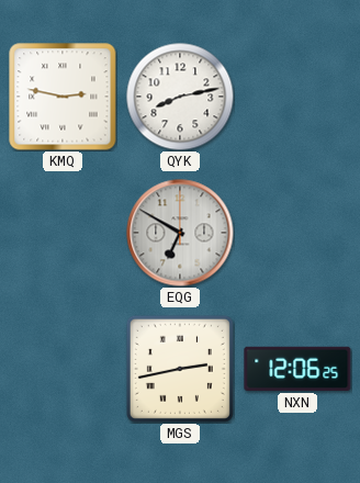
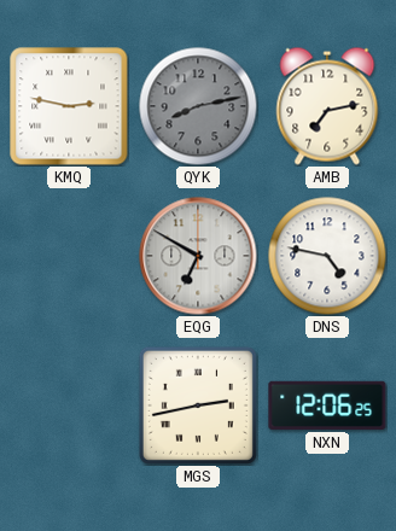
QYK dial: white -> grey (198, 106)
AMB: none -> 7:13 (327, 106)
DNS: none -> 4:47 (327, 256)
